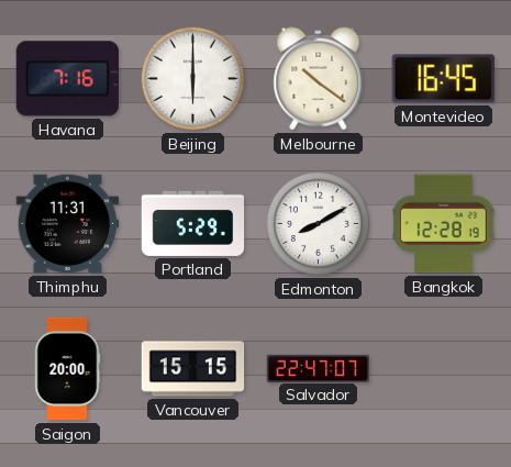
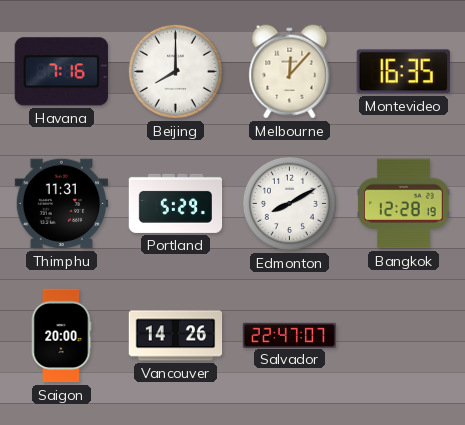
Beijing: 6:00 -> 8:00 (175, 71)
Melbourne: 10:21 -> 12:07 (290, 72)
Montevideo: 16:45 -> 16:35 (403, 72)
Vancouver: 15:15 -> 14:26 (176, 336)
